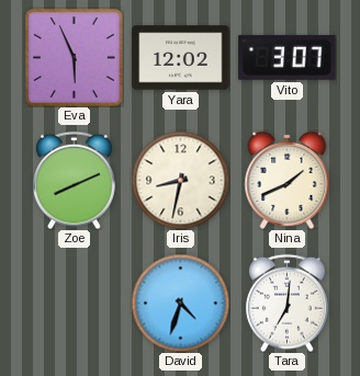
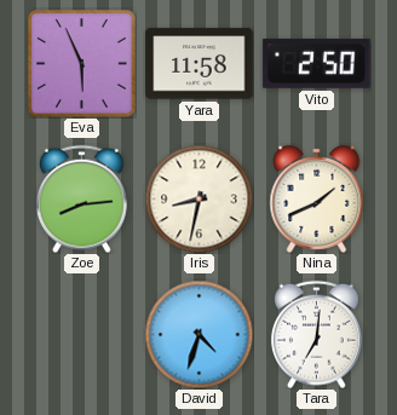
Yara: 12:02 -> 11:58 (200, 64)
Vito: 3:07 -> 2:50 (317, 63)
Zoe: 8:11 -> 8:14 (81, 198)
